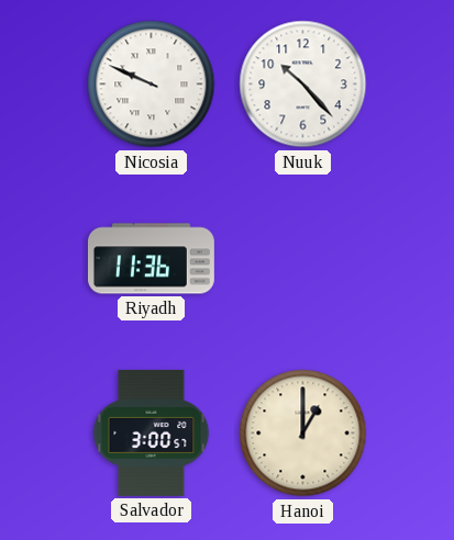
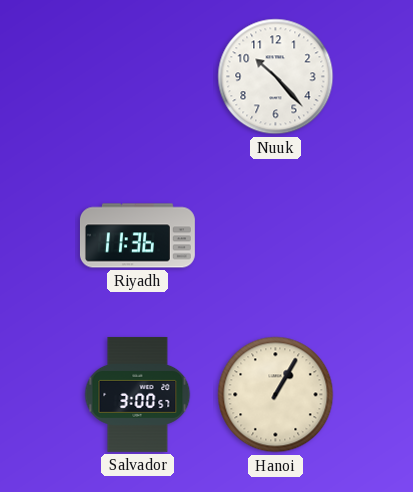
Nicosia: 9:49 -> none (152, 85)
Hanoi: 1:00 -> 1:05 (276, 395)
